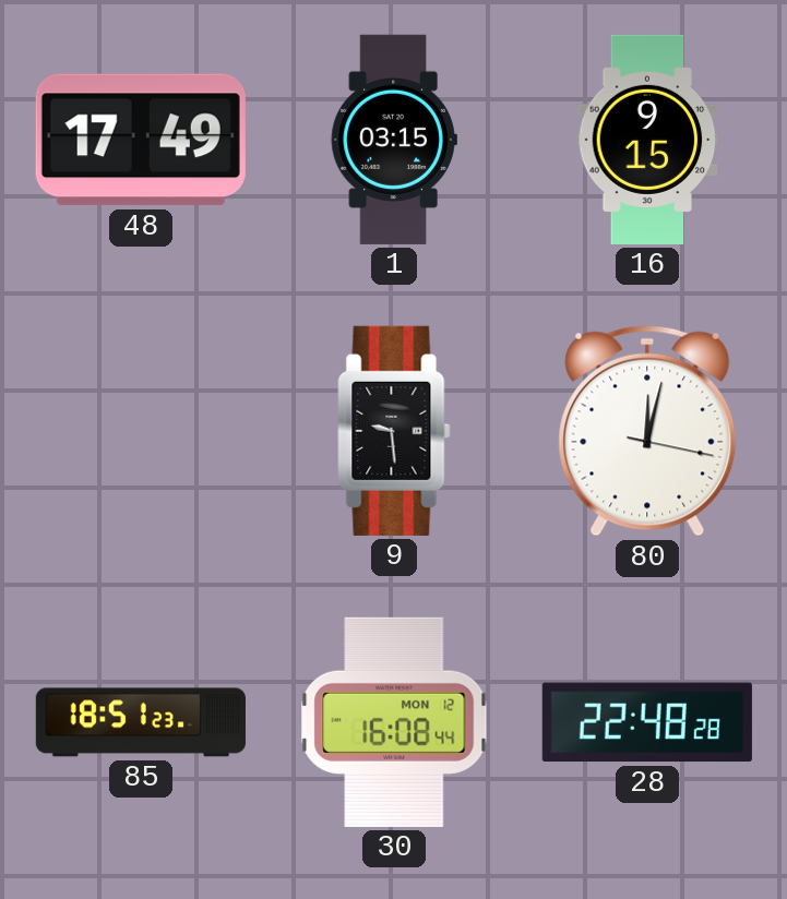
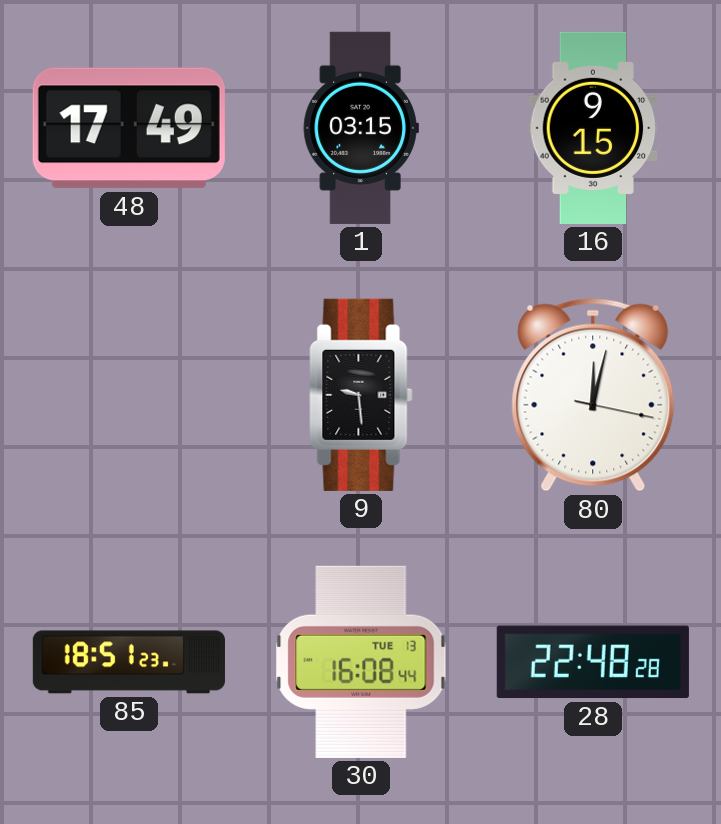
30 date: MON 12 -> TUE 13 (361, 662)
